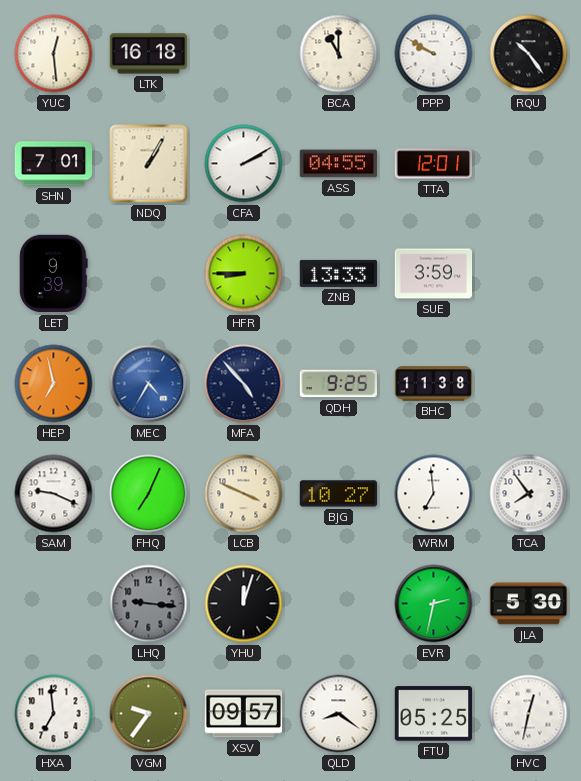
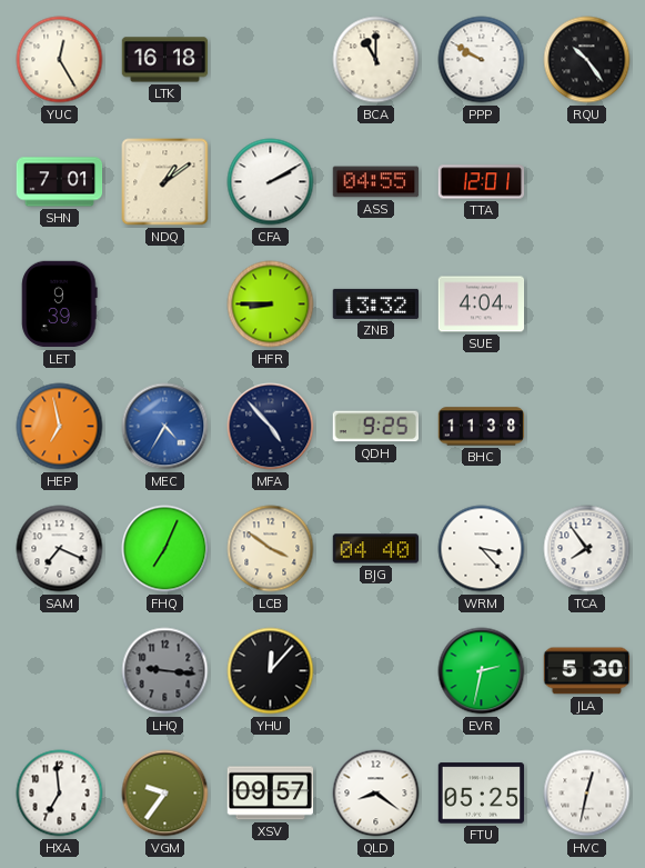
YUC: 12:29 -> 12:25 (60, 60)
NDQ: 1:05 -> 1:09 (165, 182)
ZNB: 13:33 -> 13:32 (376, 303)
SUE: 3:59 -> 4:04 (482, 305)
SAM: 9:19 -> 7:19 (60, 549)
LCB: 3:49 -> 3:51 (271, 549)
BJG: 10:27 -> 04:40 (376, 549)
WRM: 6:59 -> 3:23 (482, 549)
YHU: 12:03 -> 12:07 (271, 671)
